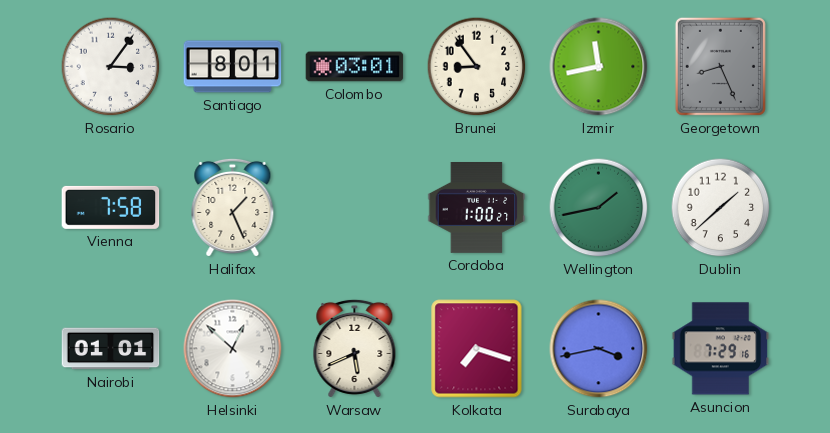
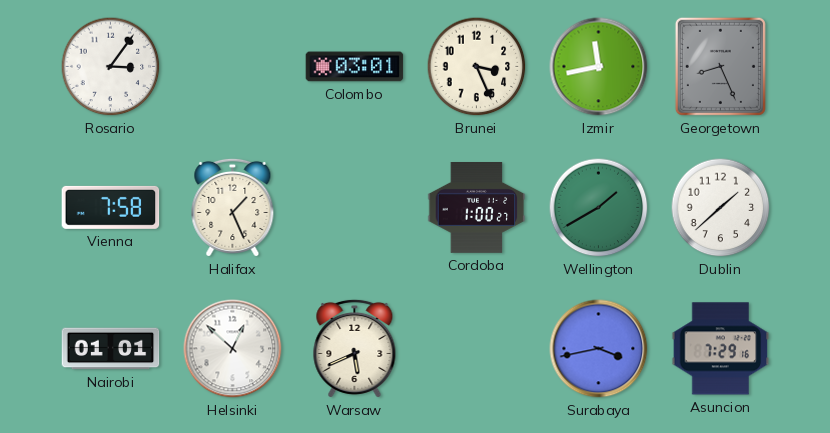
Santiago: 8:01 -> none (233, 67)
Brunei: 8:54 -> 3:26 (477, 67)
Wellington: 1:43 -> 1:40 (599, 208)
Kolkata: 7:18 -> none (477, 349)
